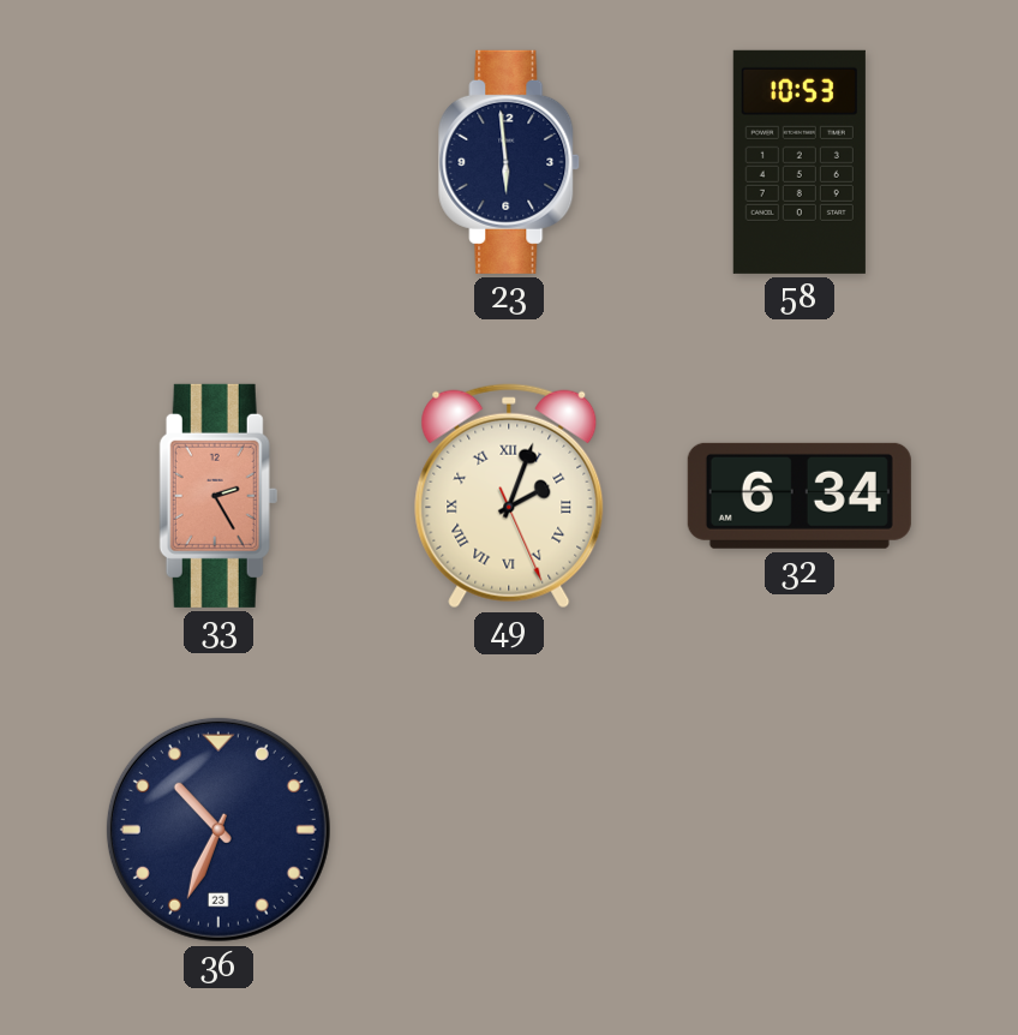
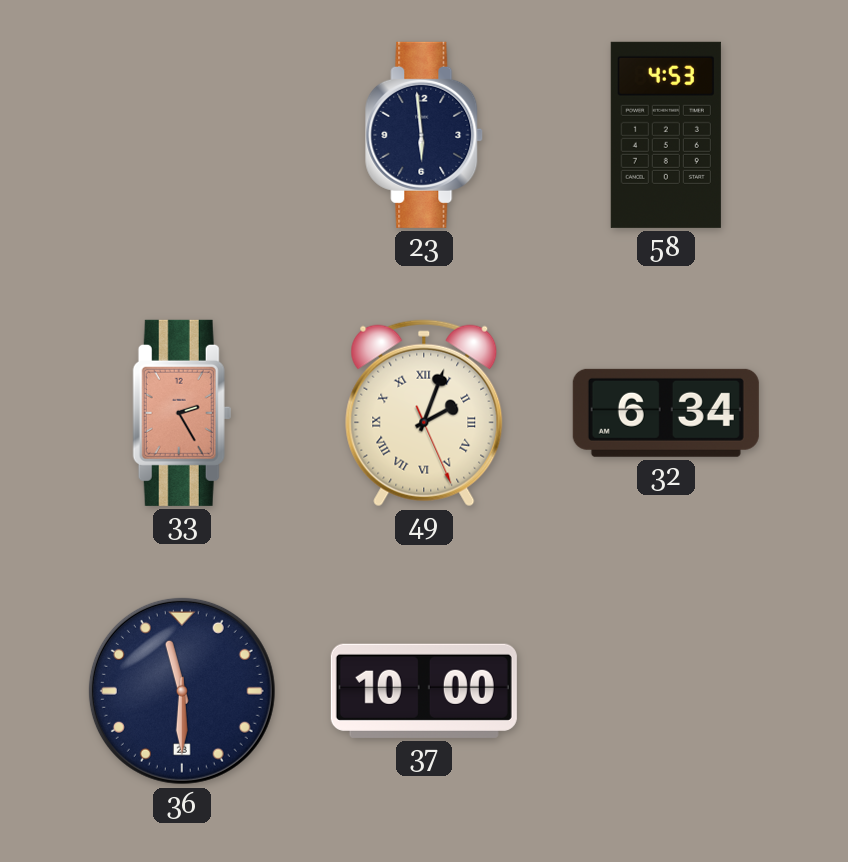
58: 10:53 -> 4:53 (666, 135)
36: 10:34 -> 11:30 (182, 691)
37: none -> 10:00 (424, 691)
